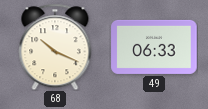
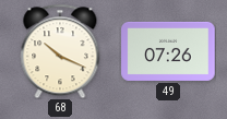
49: 06:33 -> 07:26 (168, 51)
